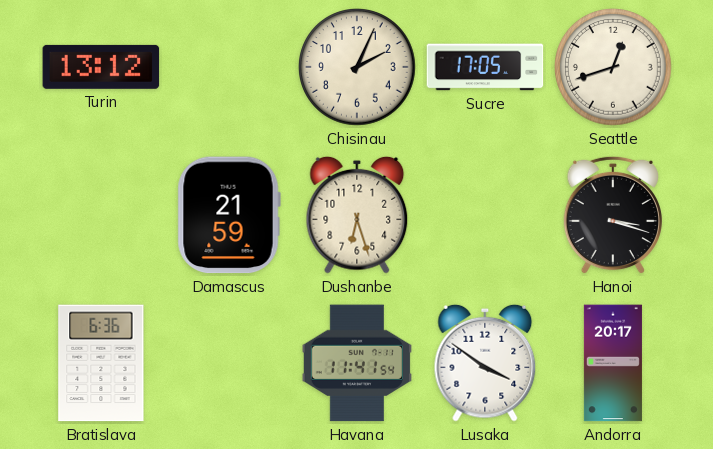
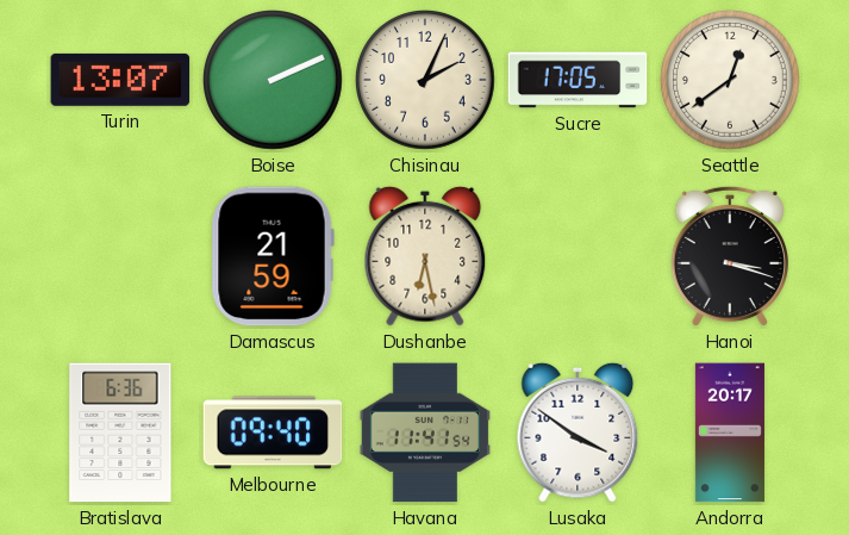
Turin: 13:12 -> 13:07 (120, 80)
Boise: none -> 2:11 (274, 81)
Seattle: 12:42 -> 12:39 (731, 81)
Dushanbe: 6:27 -> 6:28 (425, 256)
Melbourne: none -> 09:40 (273, 433)
